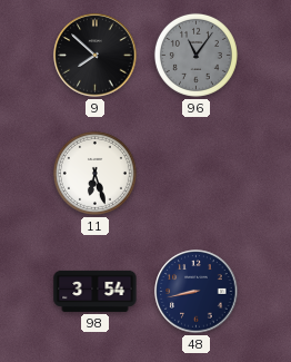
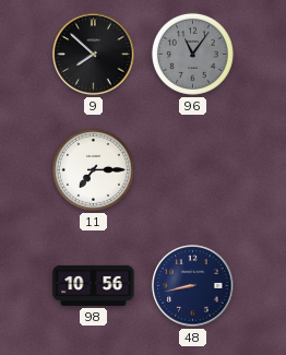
11: 6:27 -> 7:15 (93, 169)
98: 3:54 -> 10:56 (94, 285)
